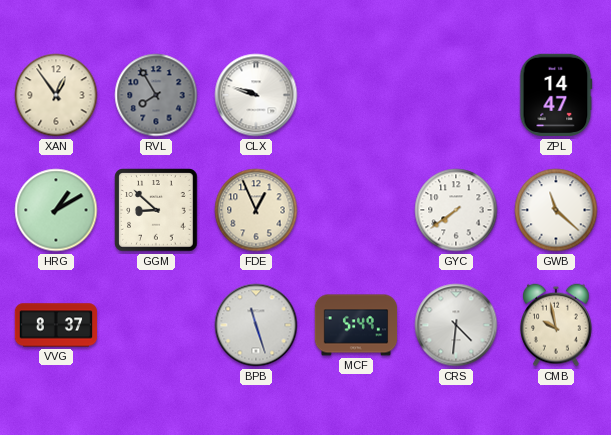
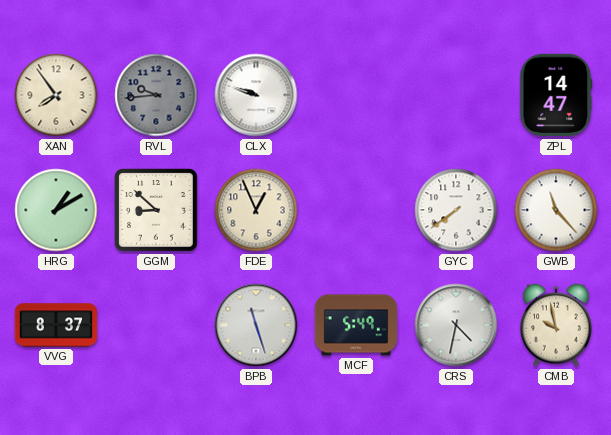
XAN: 12:54 -> 7:54 (56, 95)
RVL: 7:55 -> 9:44 (156, 95)
GWB: 11:22 -> 11:23 (556, 210)
CRS: 4:31 -> 4:32 (456, 325)
